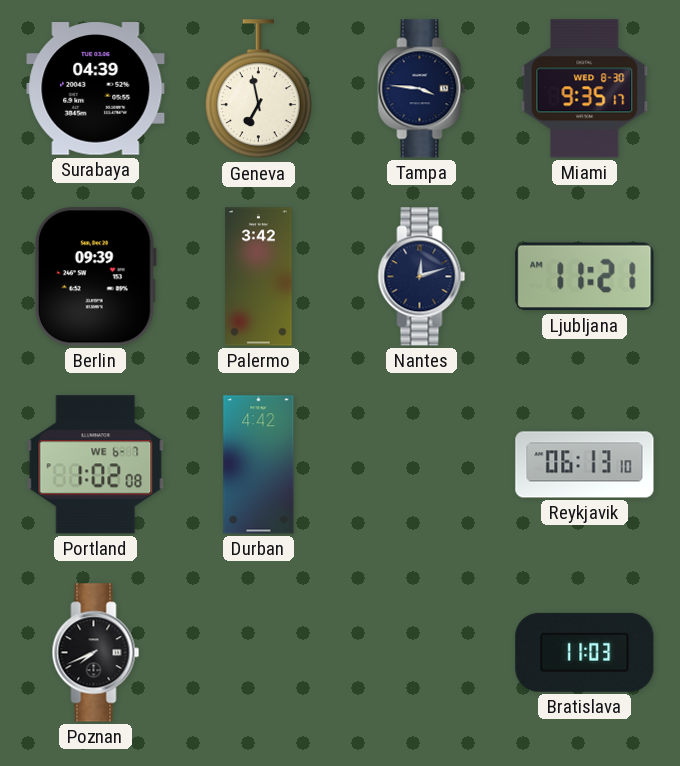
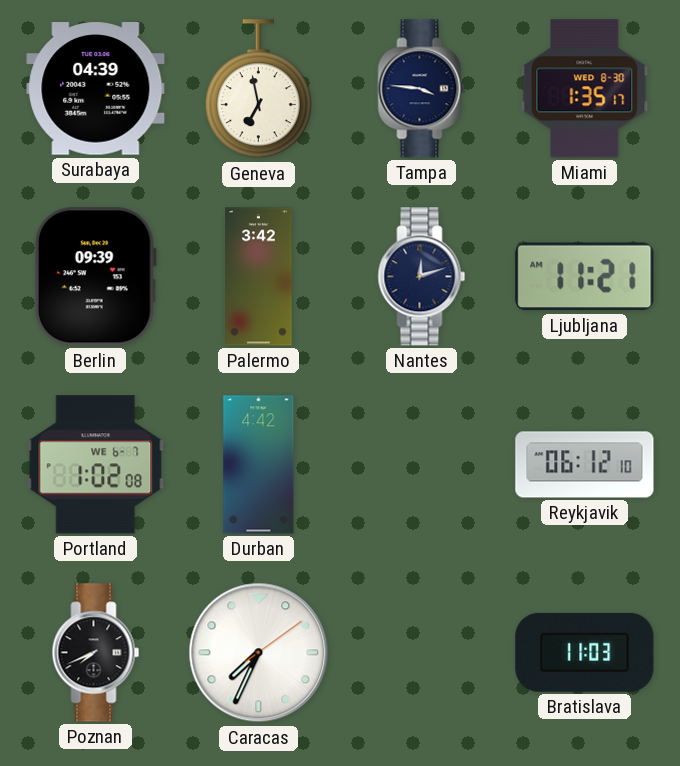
Miami: 9:35 -> 1:35 (585, 89)
Reykjavik: 06:13 -> 06:12 (585, 465)
Caracas: none -> 7:34 (259, 653)
